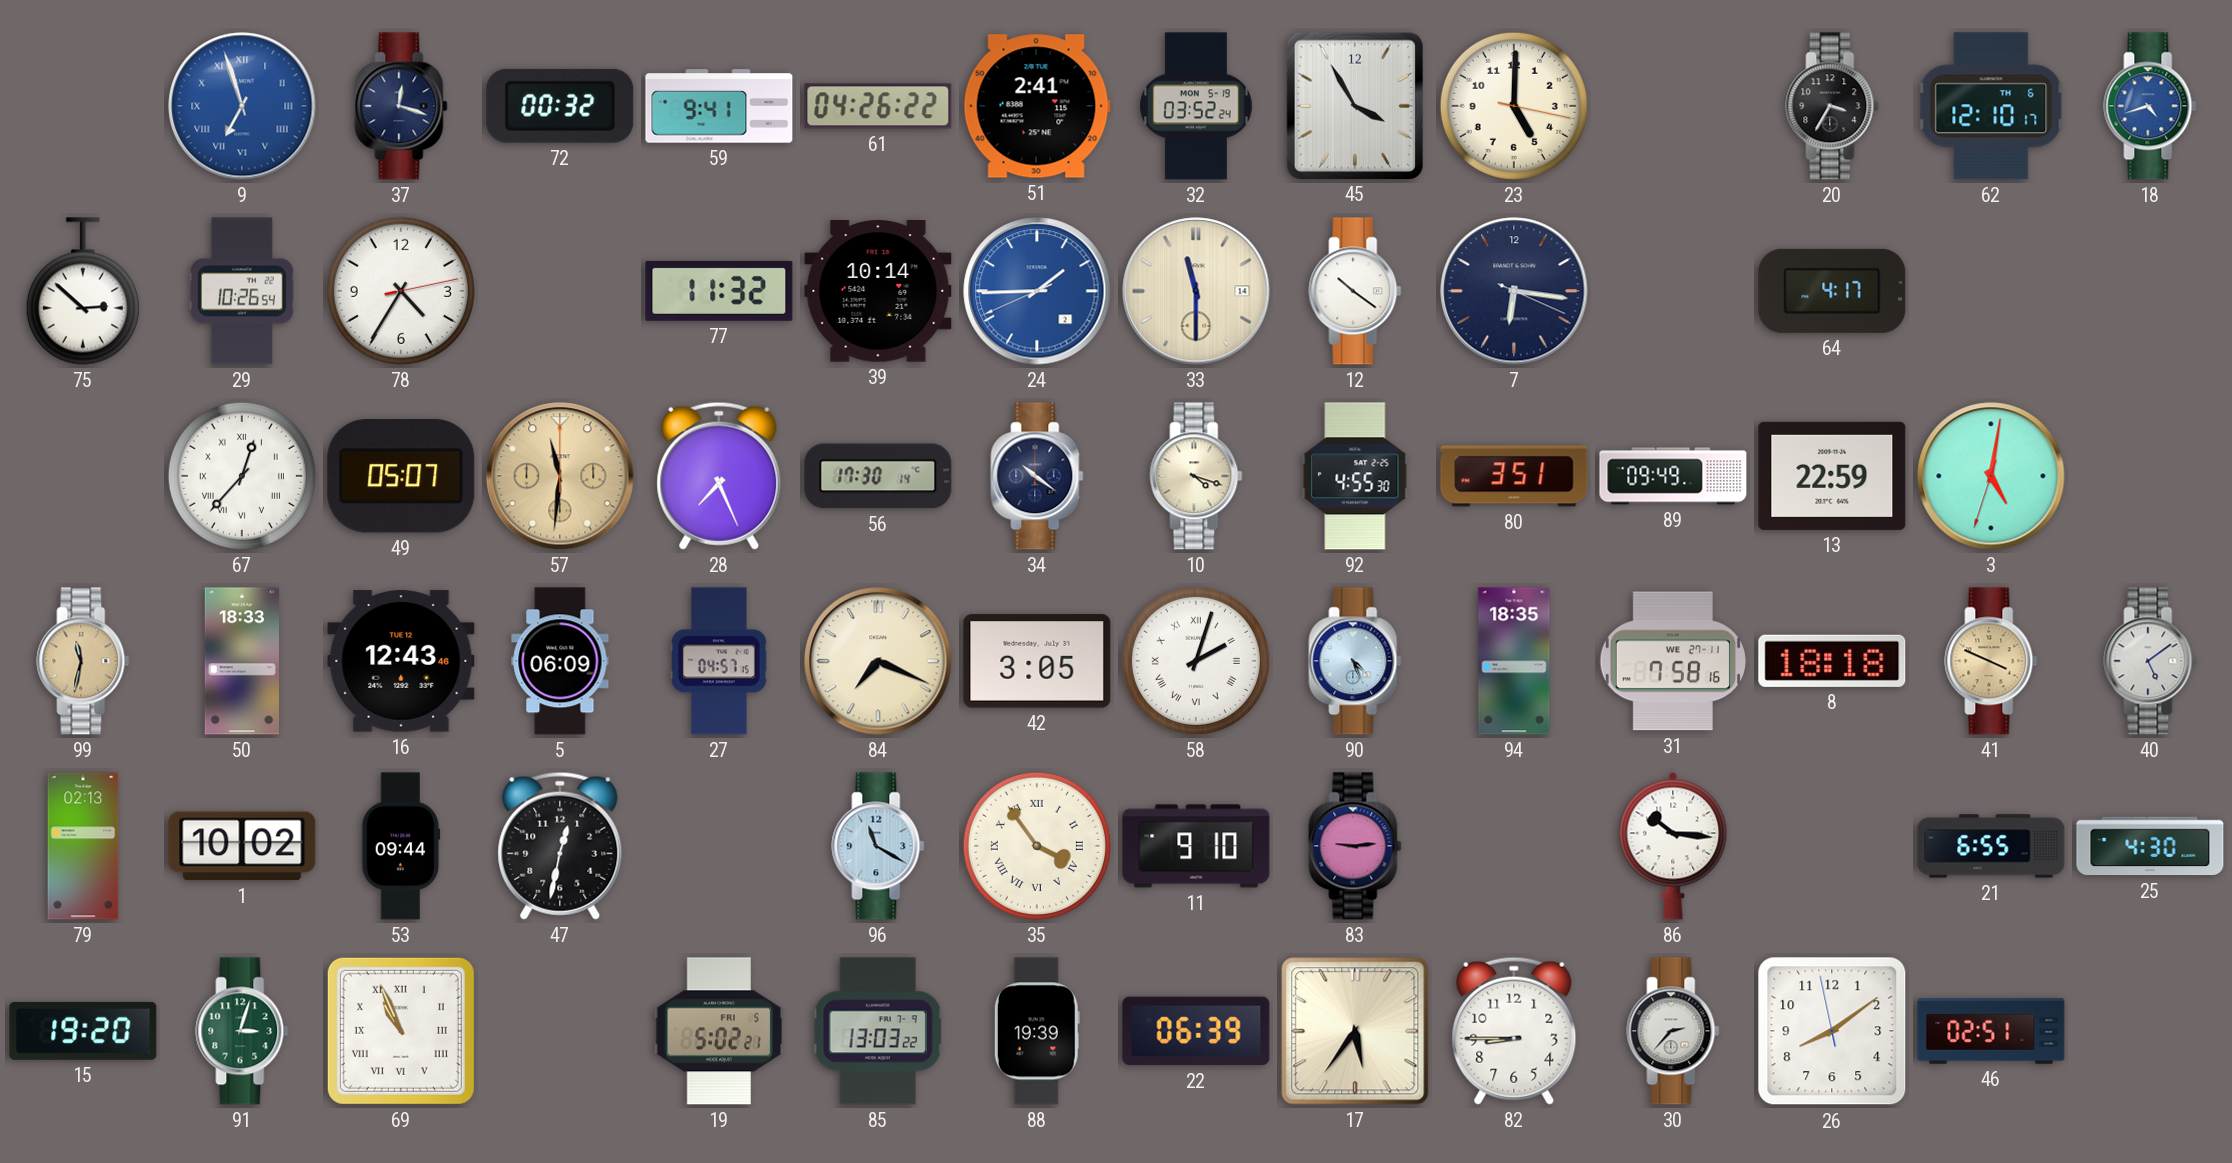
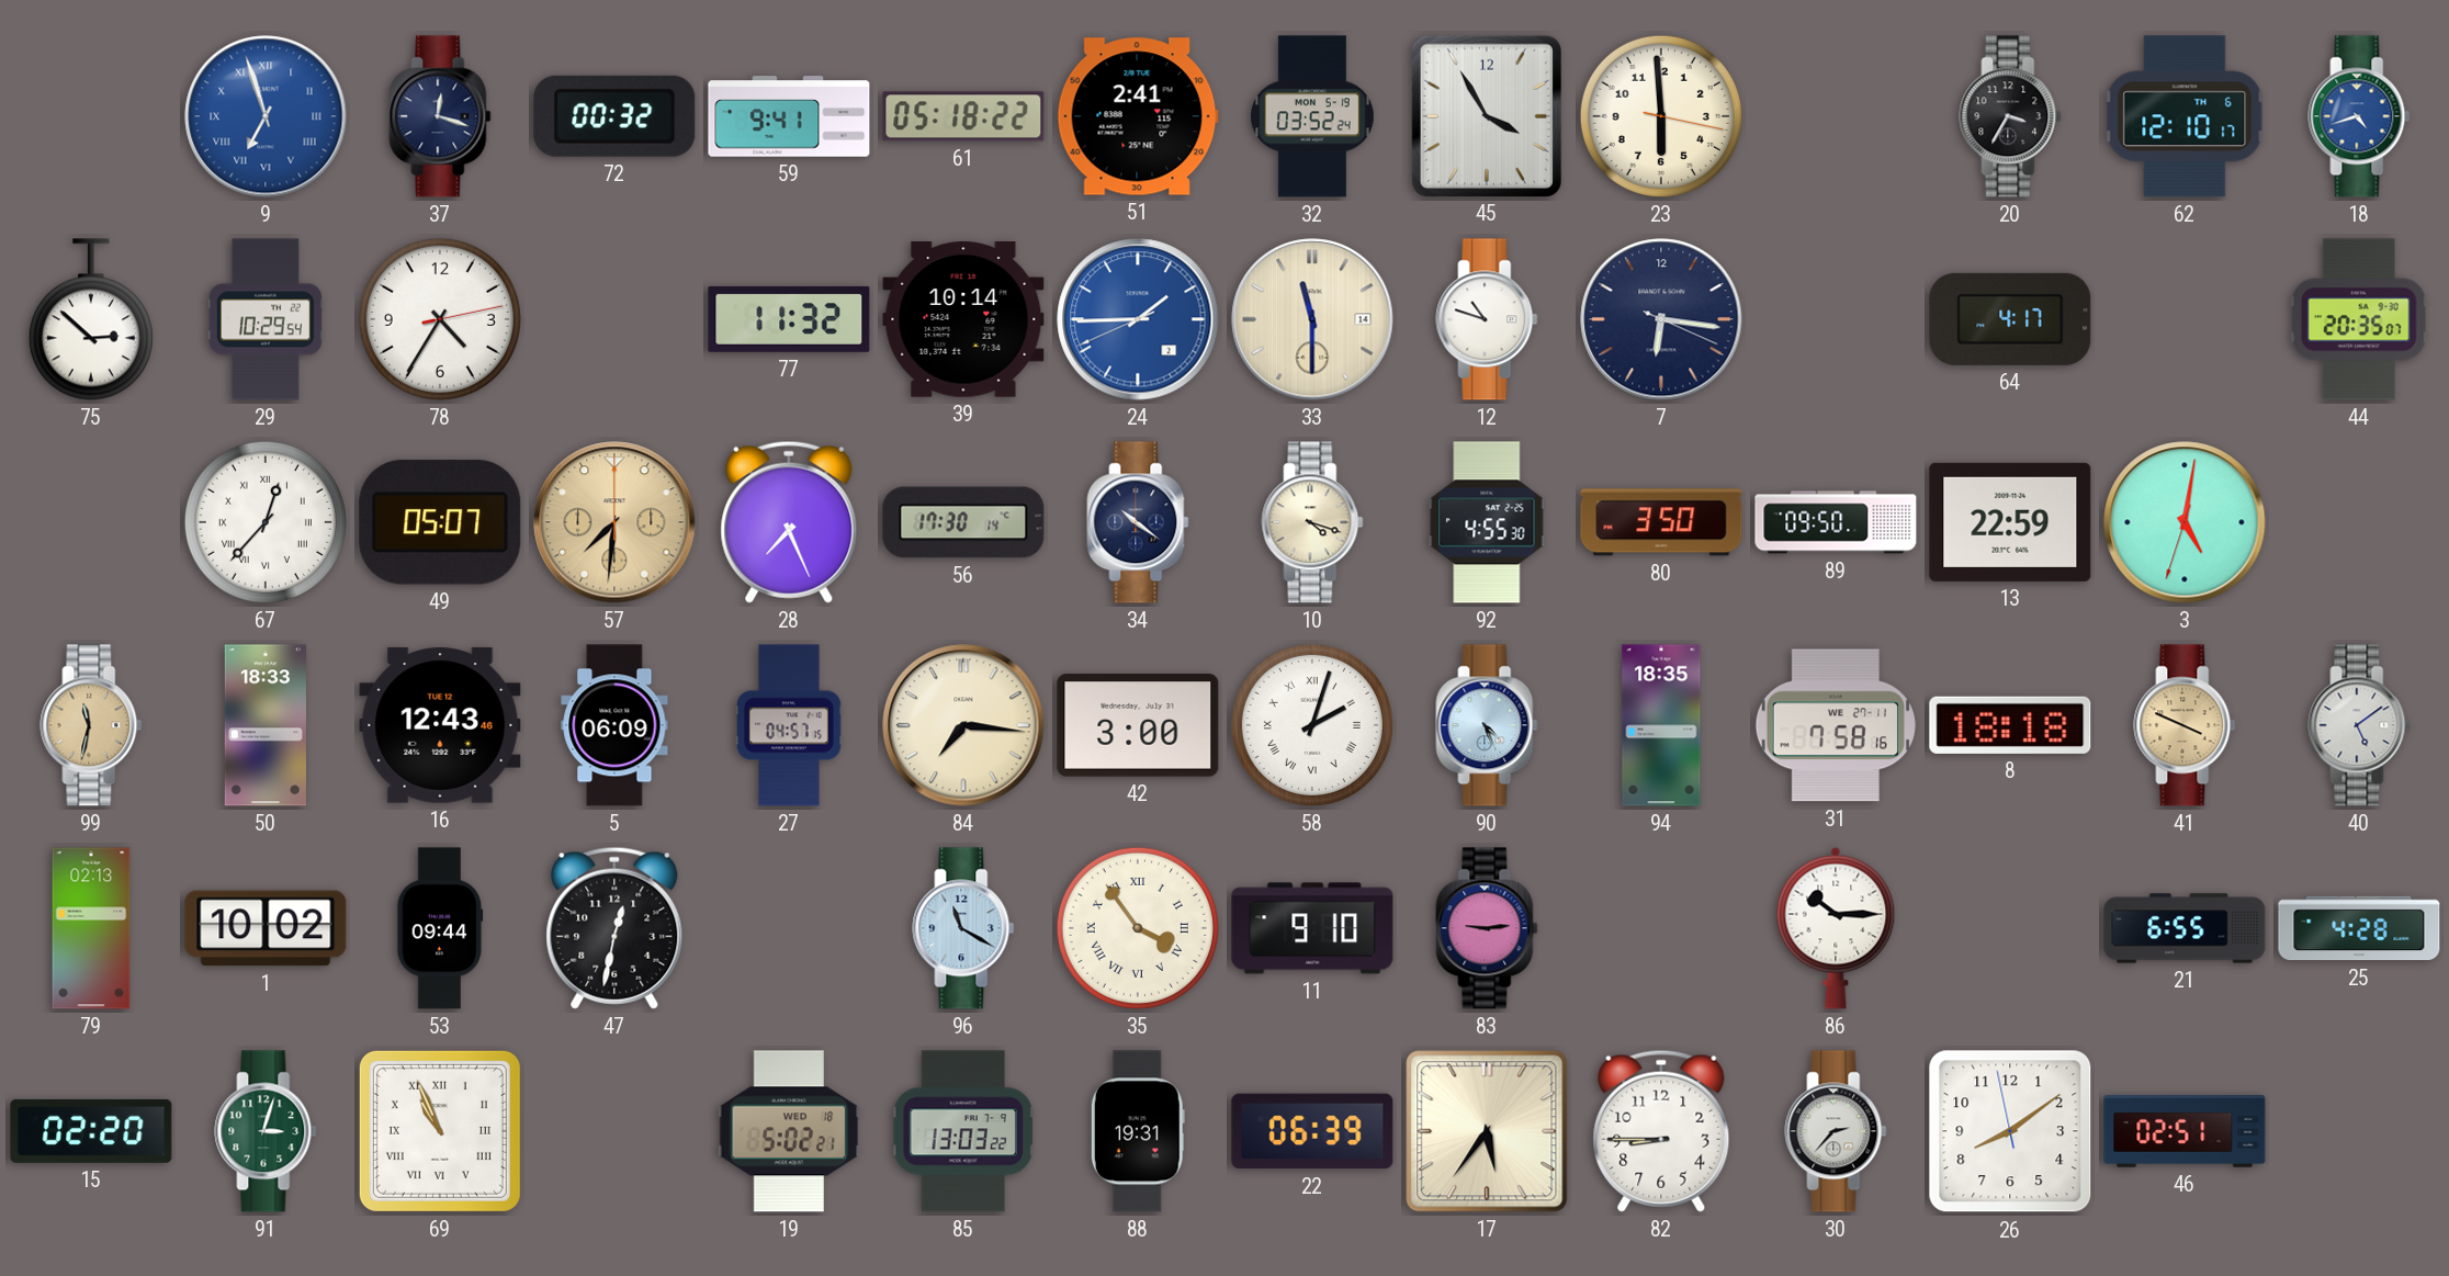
61: 04:26 -> 05:18 (963, 116)
23: 5:00 -> 5:59 (1661, 116)
29: 10:26 -> 10:29 (266, 319)
12: 10:21 -> 10:48 (1487, 319)
44: none -> 20:35 (2359, 319)
57: 11:31 -> 7:31 (614, 522)
80: 3:51 -> 3:50 (1661, 522)
89: 09:49 -> 09:50 (1836, 522)
84: 7:19 -> 7:16 (963, 725)
42: 3:05 -> 3:00 (1138, 725)
86: 10:16 -> 10:15 (1836, 928)
25: 4:30 -> 4:28 (2359, 928)
15: 19:20 -> 02:20 (91, 1131)
19 date: FRI 5 -> WED 18 (788, 1131)
88: 19:39 -> 19:31 (1138, 1131)
